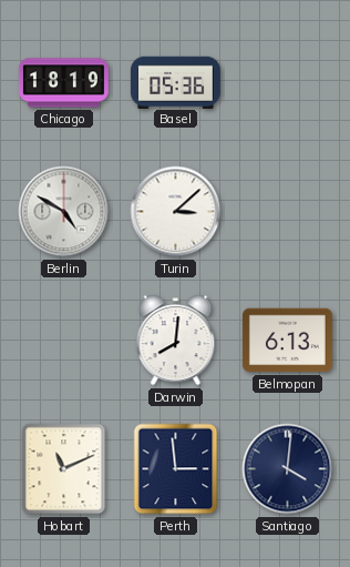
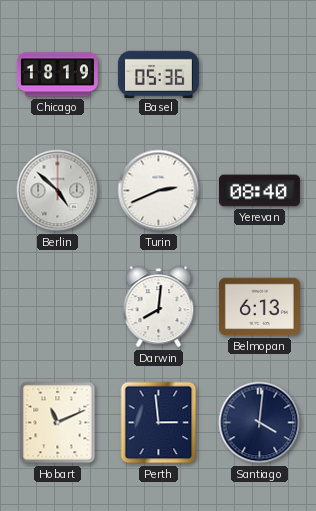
Berlin: 4:50 -> 4:52 (58, 191)
Turin: 3:08 -> 2:41 (159, 191)
Yerevan: none -> 08:40 (259, 191)
